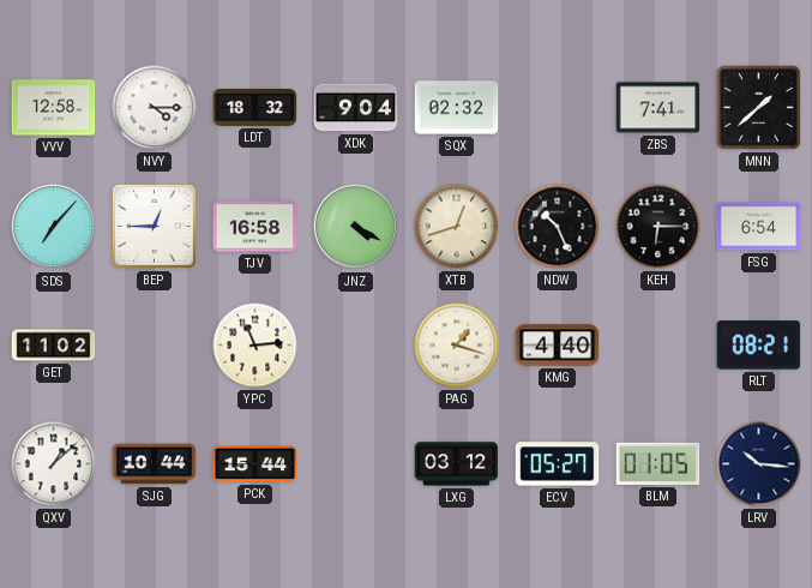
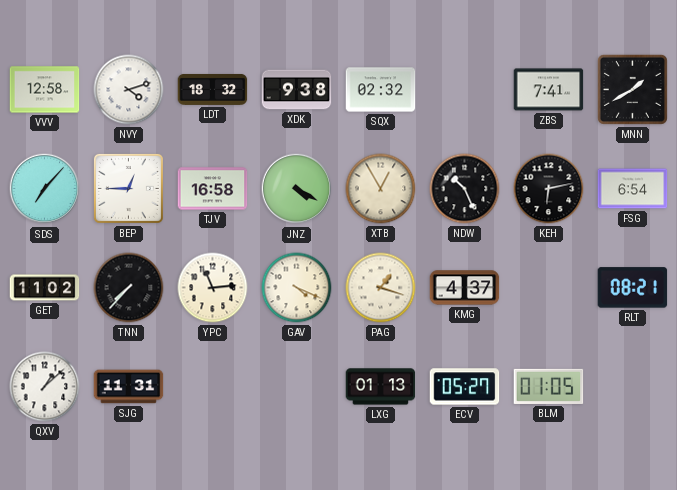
NVY: 4:15 -> 4:12 (129, 90)
XDK: 9:04 -> 9:38 (297, 90)
MNN: 1:38 -> 1:40 (632, 89)
XTB: 12:42 -> 12:55 (381, 189)
KEH: 6:15 -> 6:13 (549, 189)
TNN: none -> 7:37 (129, 288)
GAV: none -> 4:19 (297, 288)
KMG: 4:40 -> 4:37 (465, 288)
SJG: 10:44 -> 11:31 (129, 387)
PCK: 15:44 -> none (255, 464)
LXG: 03:12 -> 01:13 (381, 387)
LRV: 10:16 -> none (759, 464)
